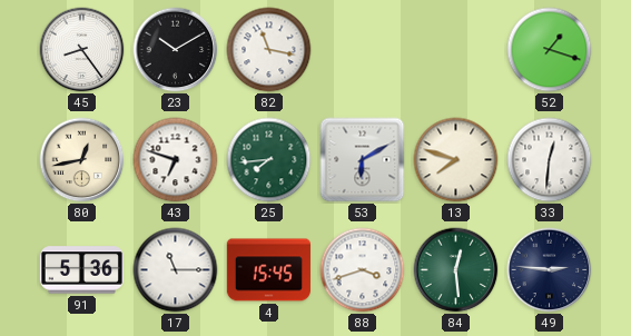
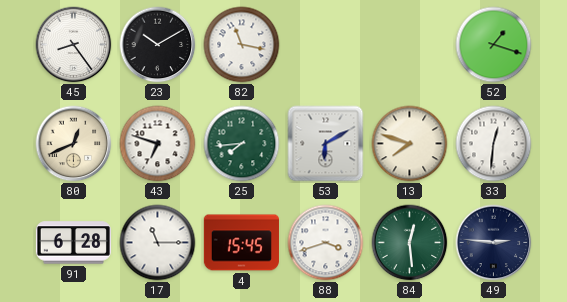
80: 12:43 -> 12:41 (74, 144)
91: 5:36 -> 6:28 (73, 243)
